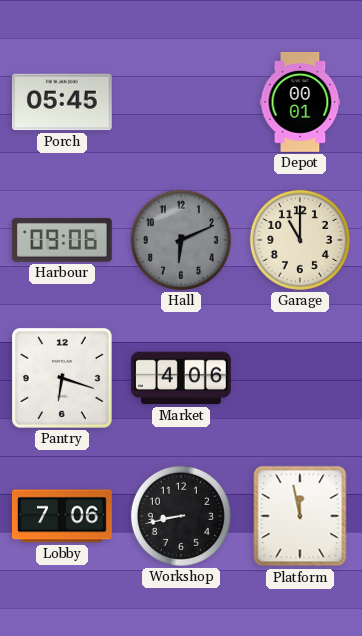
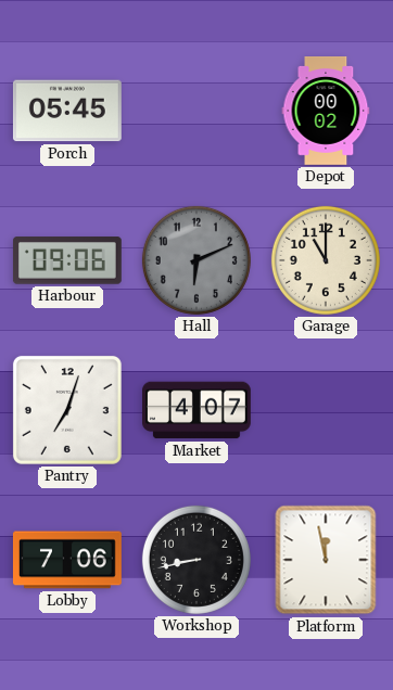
Depot: 00:01 -> 00:02 (326, 112)
Pantry: 6:18 -> 7:03 (67, 410)
Market: 4:06 -> 4:07 (196, 410)
